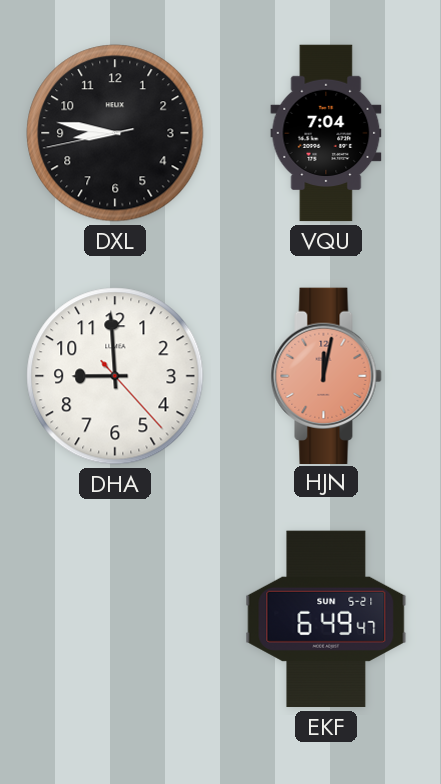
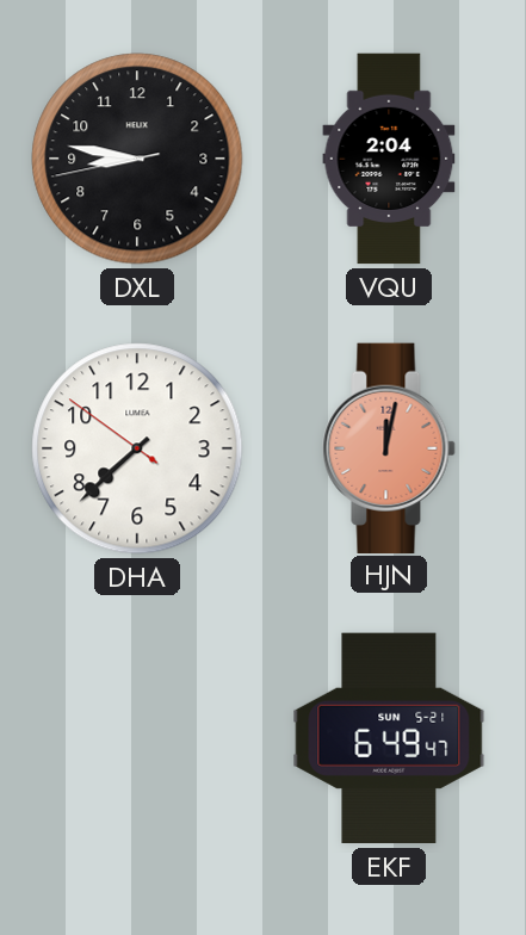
VQU: 7:04 -> 2:04 (389, 159)
DHA: 8:59 -> 7:37 (137, 448)
